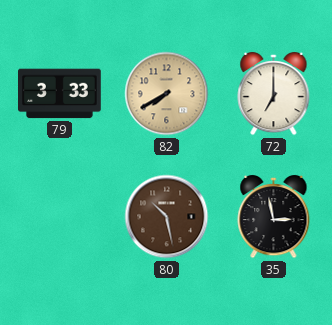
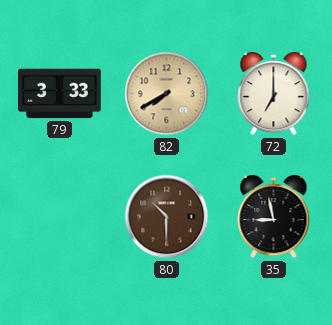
80: 10:28 -> 10:30 (167, 217)
35: 2:58 -> 8:58 (274, 217)
